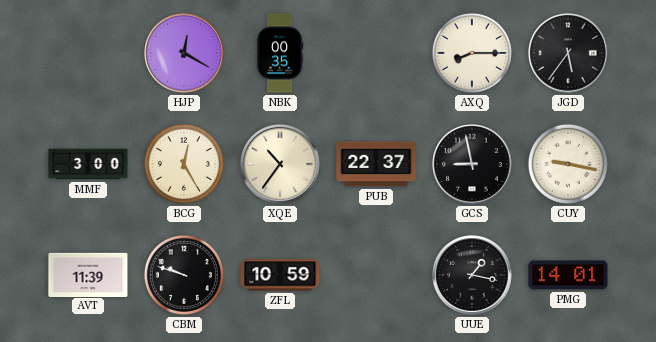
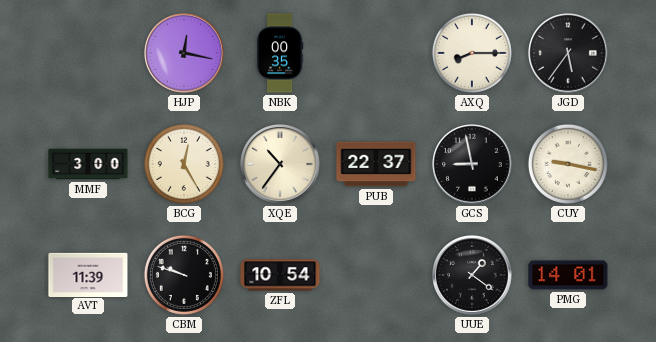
HJP: 12:20 -> 12:17 (185, 54)
ZFL: 10:59 -> 10:54 (280, 275)
UUE: 1:17 -> 1:21 (473, 276)
